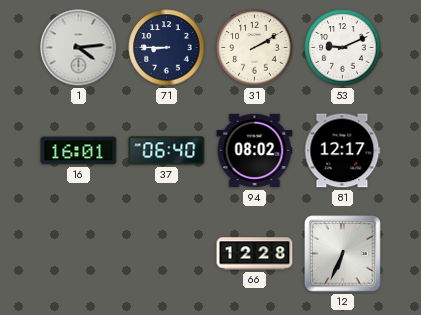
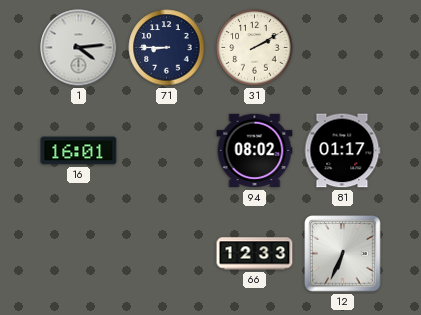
53: 9:11 -> none (343, 48)
37: 06:40 -> none (167, 151)
81: 12:17 -> 01:17 (342, 151)
66: 12:28 -> 12:33 (255, 254)
